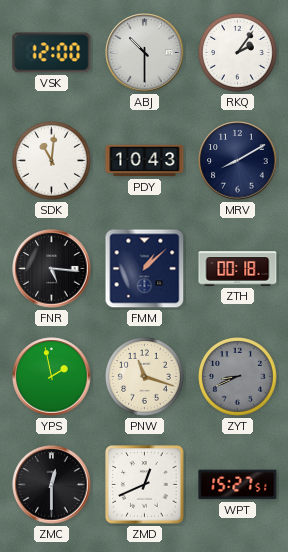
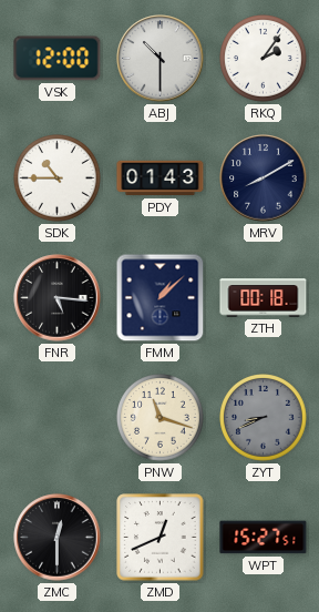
SDK: 11:01 -> 10:45 (58, 178)
PDY: 10:43 -> 01:43 (161, 178)
YPS: 1:58 -> none (52, 377)
